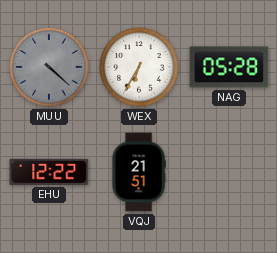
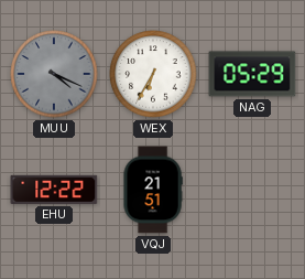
MUU: 4:22 -> 4:19 (54, 74)
NAG: 05:28 -> 05:29 (252, 74)
